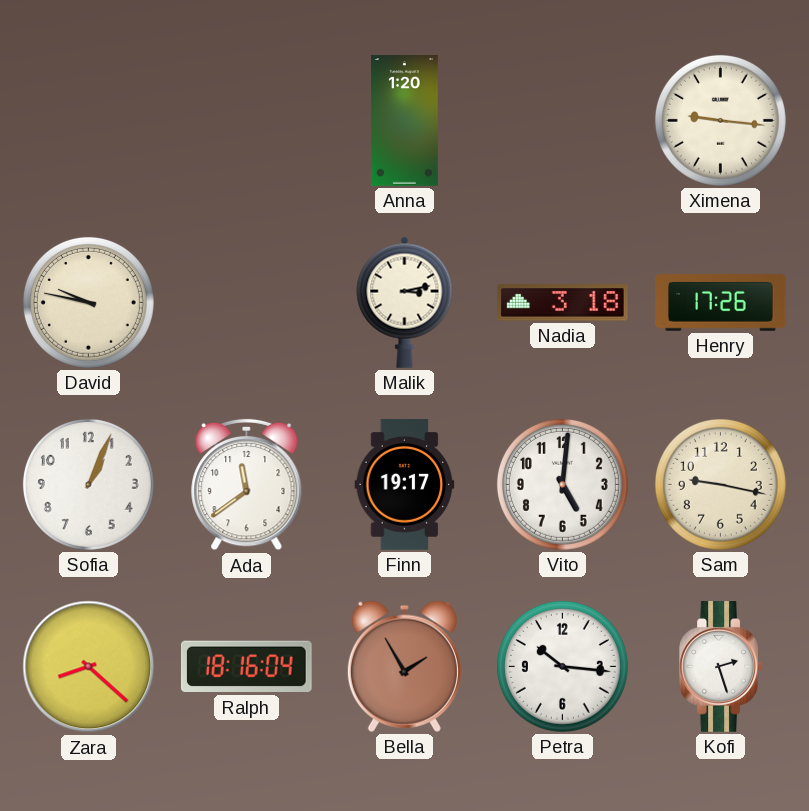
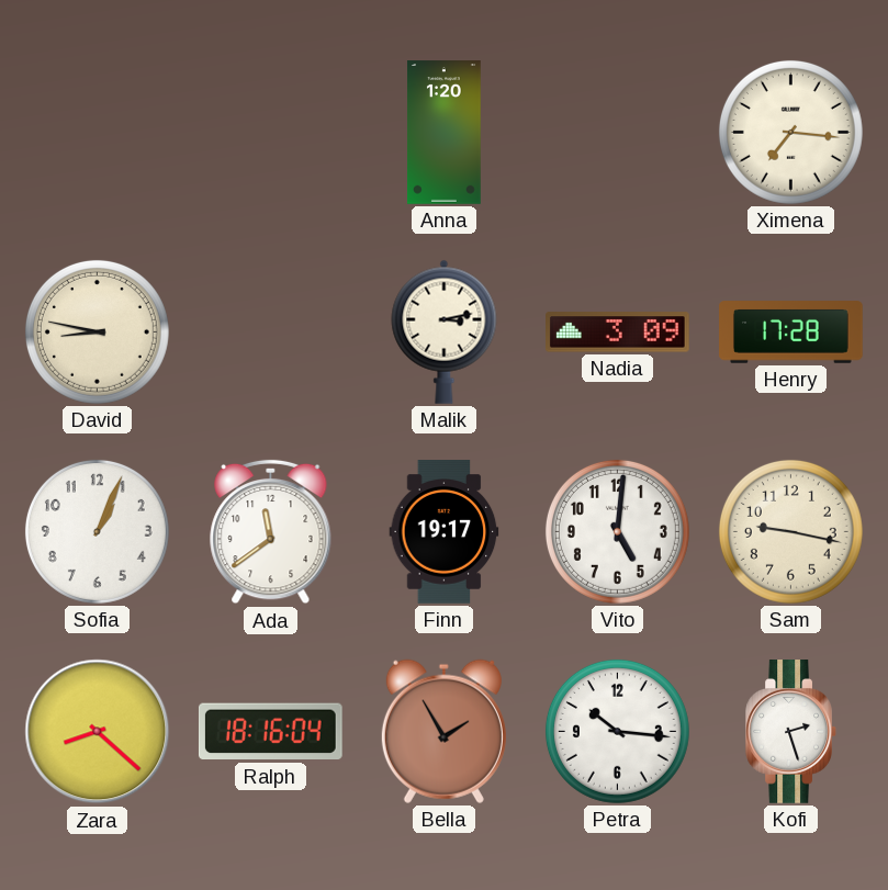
Ximena: 9:16 -> 7:16 (790, 132)
David: 9:47 -> 8:47 (97, 331)
Nadia: 3:18 -> 3:09 (618, 333)
Henry: 17:26 -> 17:28 (791, 333)
